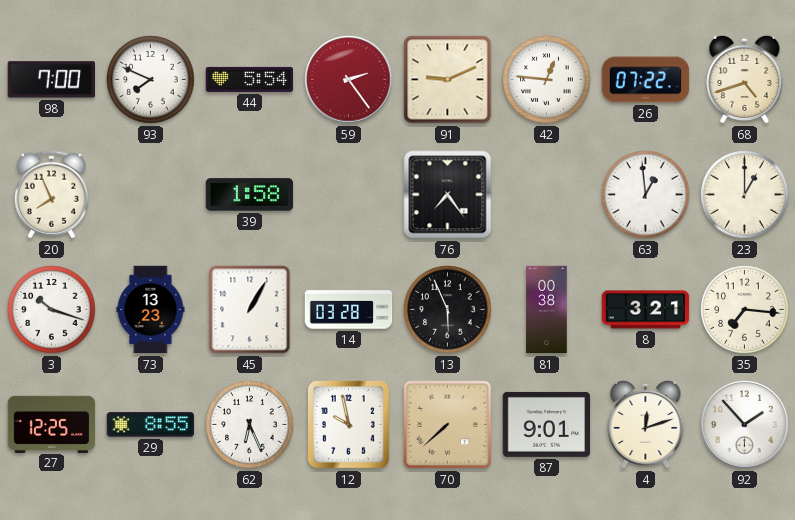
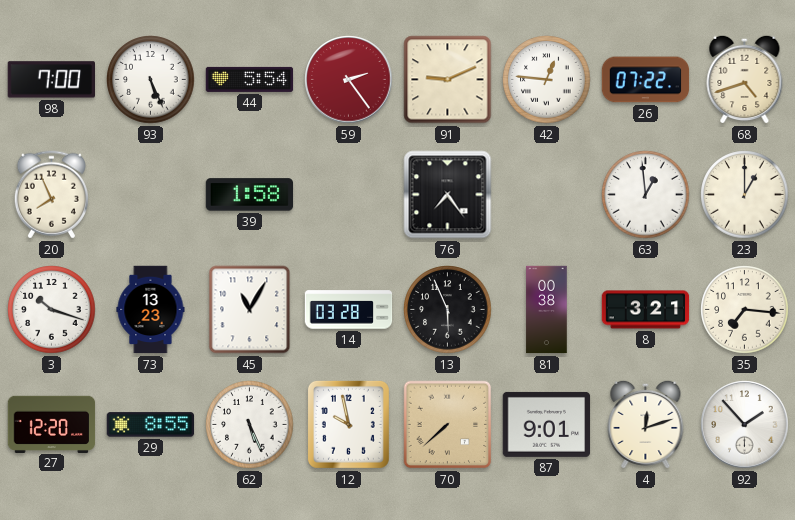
93: 7:49 -> 5:26 (151, 80)
45: 1:05 -> 11:05 (250, 310)
27: 12:25 -> 12:20 (52, 424)
62: 6:26 -> 5:26 (250, 425)
